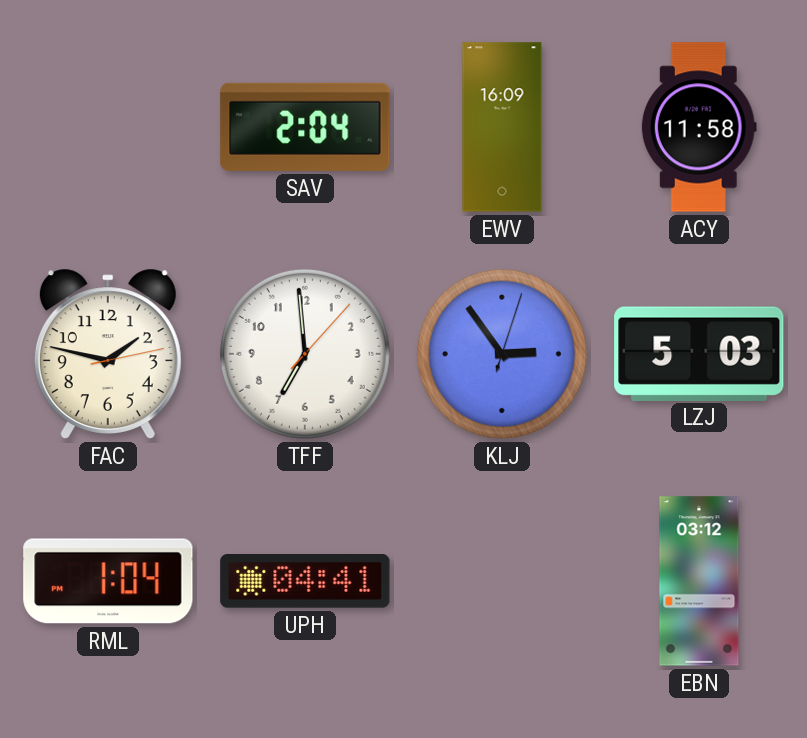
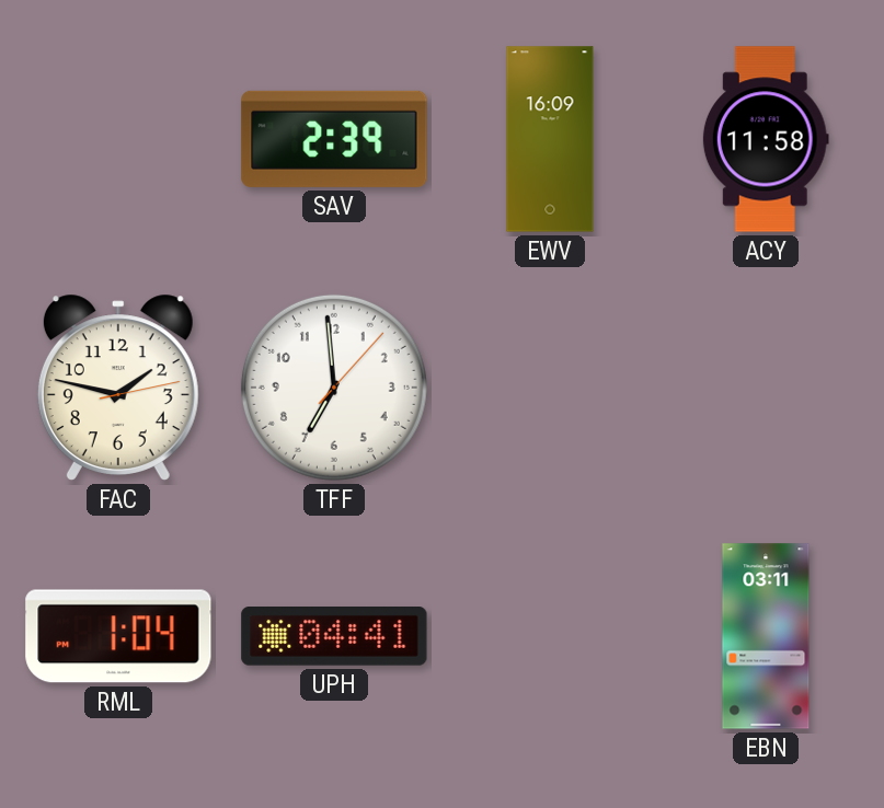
SAV: 2:04 -> 2:39 (334, 139)
KLJ: 2:54 -> none (502, 354)
LZJ: 5:03 -> none (699, 353)
EBN: 03:12 -> 03:11 (766, 636)
